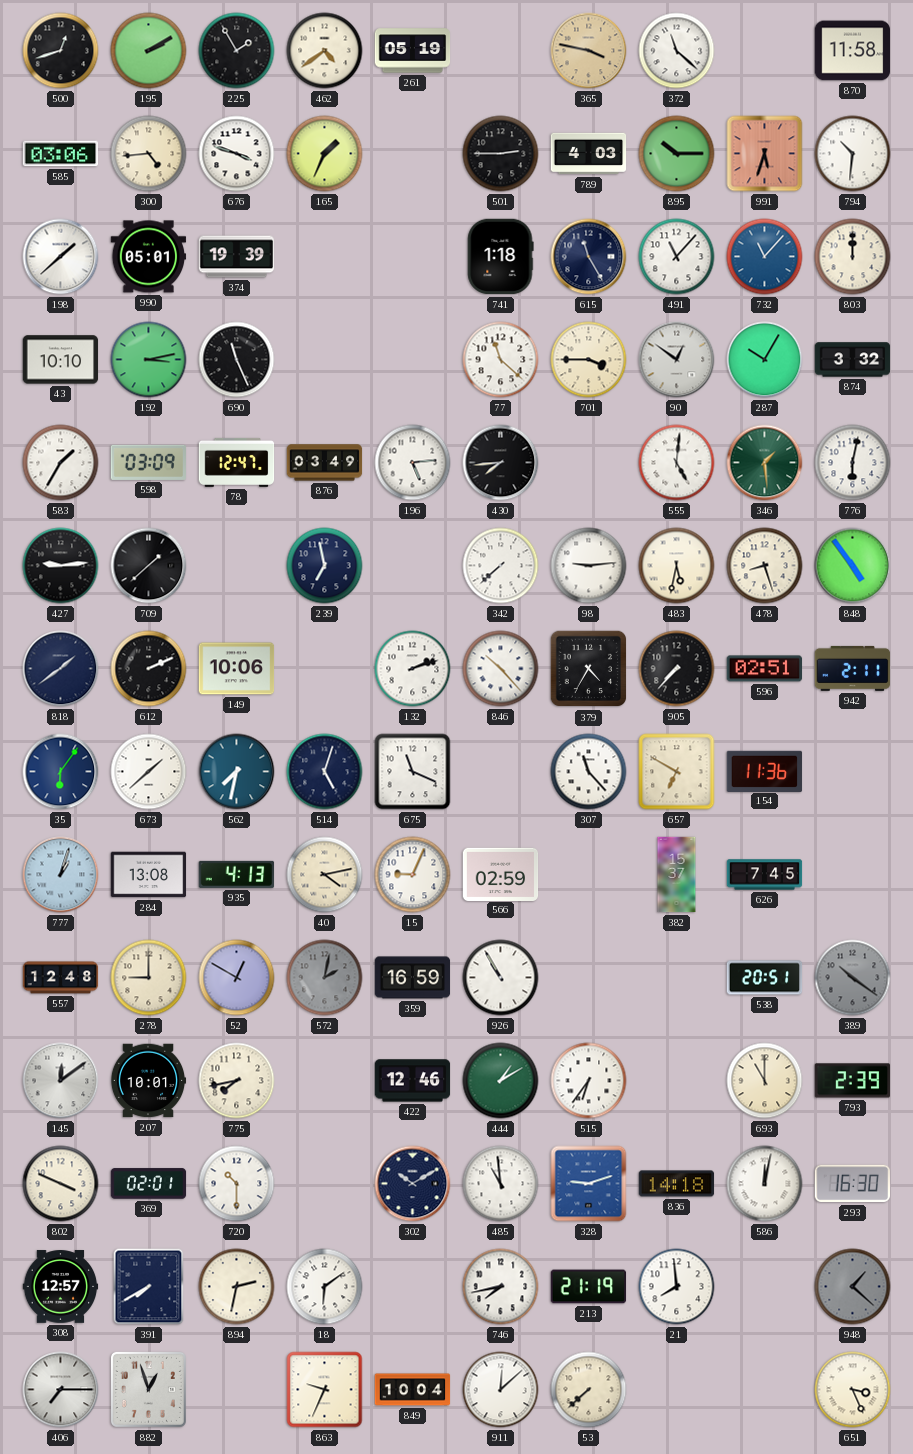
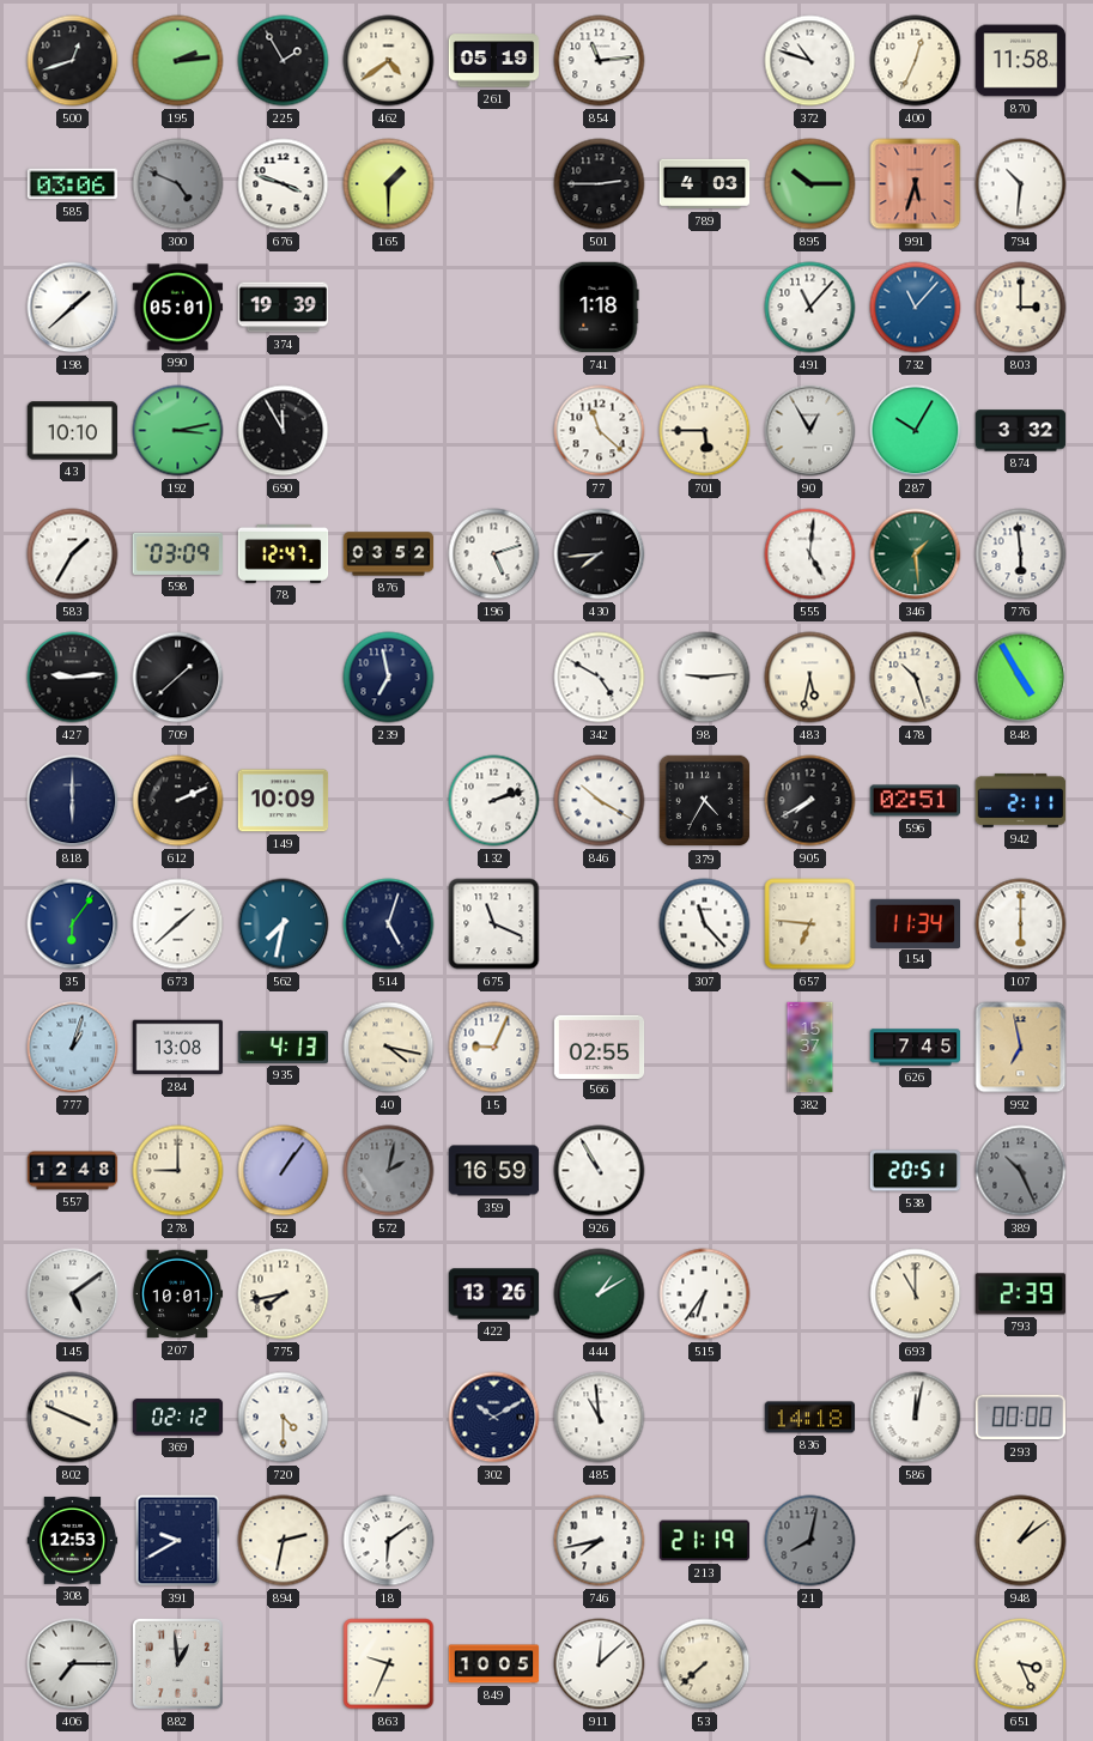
195: 2:10 -> 2:14 (178, 61)
854: none -> 11:14 (600, 61)
365: 3:47 -> none (589, 51)
372: 11:22 -> 10:48 (810, 61)
400: none -> 12:34 (916, 61)
300: 4:44 -> 4:49 (178, 184)
300 dial: cream -> grey (178, 184)
165: 1:34 -> 1:30 (389, 184)
615: 11:25 -> none (589, 257)
803: 12:00 -> 3:00 (1021, 308)
690: 11:26 -> 11:55 (284, 431)
701: 3:45 -> 5:45 (705, 431)
90: 12:51 -> 12:55 (810, 431)
876: 03:49 -> 03:52 (389, 554)
196: 5:14 -> 5:12 (494, 554)
776: 6:02 -> 5:59 (1021, 554)
342: 7:38 -> 4:50 (600, 678)
478: 8:27 -> 10:27 (916, 678)
848: 4:54 -> 4:55 (1021, 678)
818: 1:39 -> 6:00 (73, 801)
149: 10:06 -> 10:09 (284, 801)
846: 10:23 -> 10:20 (600, 801)
905: 7:37 -> 7:40 (810, 801)
657: 6:50 -> 6:46 (810, 924)
154: 11:36 -> 11:34 (916, 923)
107: none -> 6:00 (1021, 924)
40: 4:13 -> 4:17 (389, 1048)
566: 02:59 -> 02:55 (600, 1047)
992: none -> 6:58 (1021, 1048)
52: 12:50 -> 1:06 (284, 1171)
389: 10:21 -> 10:26 (1021, 1171)
145: 12:09 -> 5:09 (73, 1294)
422: 12:46 -> 13:26 (494, 1294)
369: 02:01 -> 02:12 (178, 1418)
720: 10:30 -> 4:30 (284, 1418)
328: 9:12 -> none (589, 1184)
293: 16:30 -> 00:00 (1020, 1418)
308: 12:57 -> 12:53 (73, 1541)
391: 7:40 -> 9:40 (178, 1541)
21: 7:59 -> 8:02 (810, 1541)
21 dial: white -> grey (810, 1541)
948: 1:22 -> 1:09 (1021, 1541)
948 dial: grey -> cream (1021, 1541)
882: 12:57 -> 12:59 (177, 1663)
849: 10:04 -> 10:05 (494, 1664)
